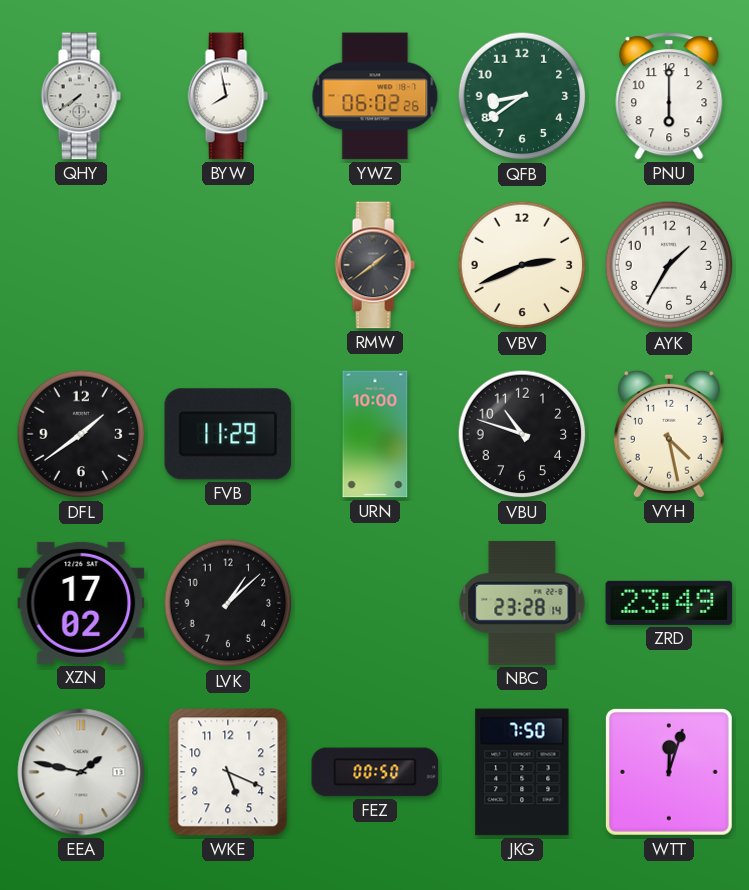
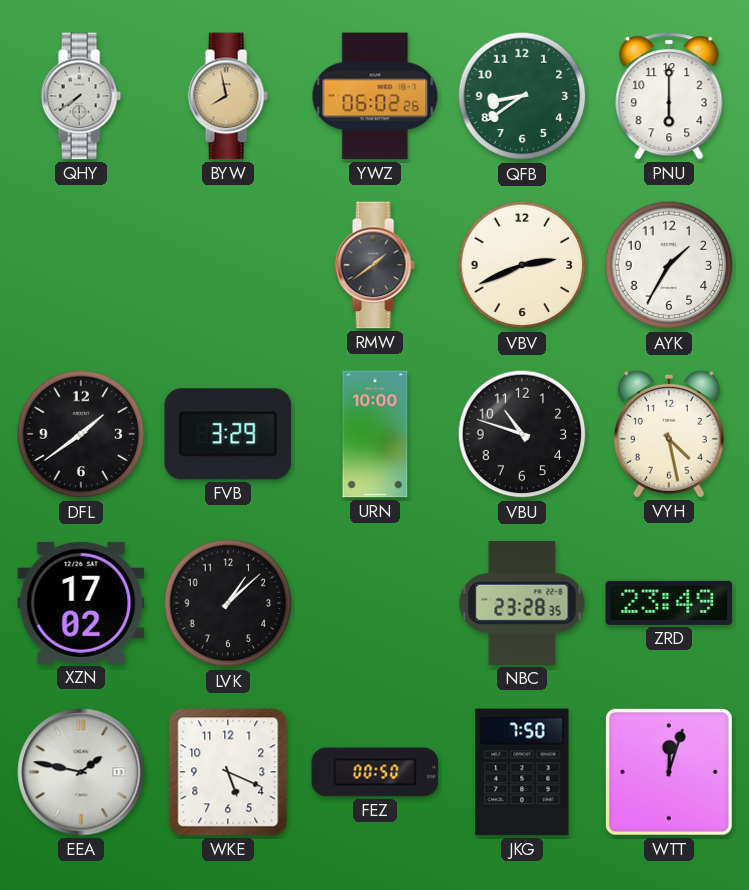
BYW dial: white -> champagne (228, 96)
FVB: 11:29 -> 3:29 (228, 434)
NBC: 23:28:14 -> 23:28:35 (522, 603)
